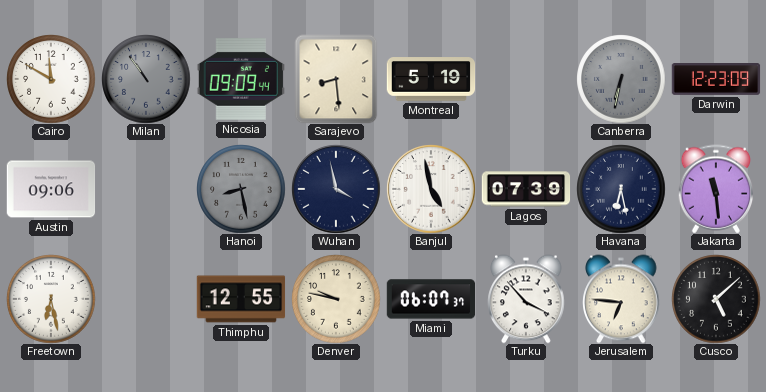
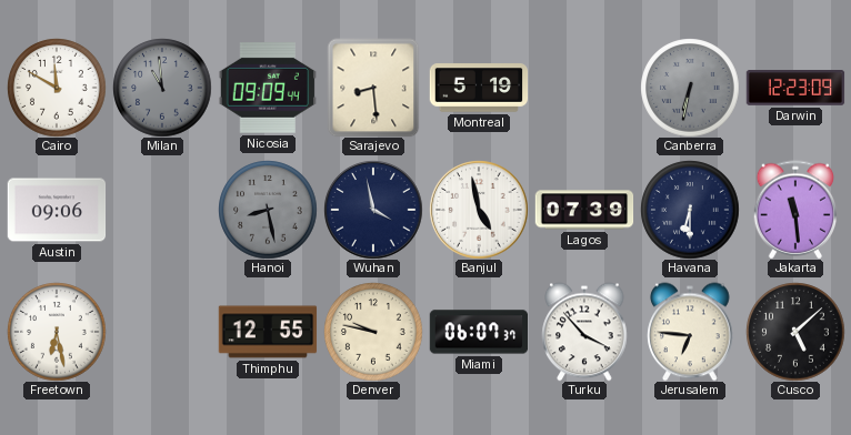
Milan: 10:54 -> 10:59 (162, 88)
Havana: 6:28 -> 6:30 (690, 210)
